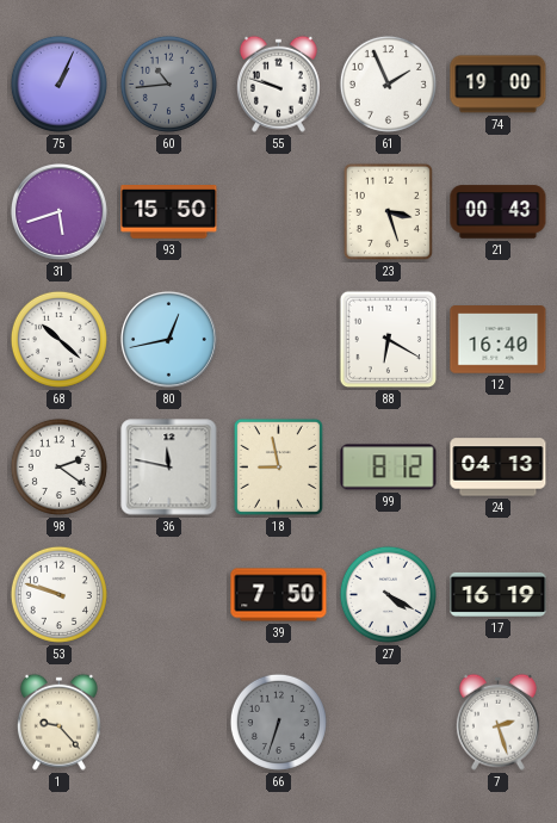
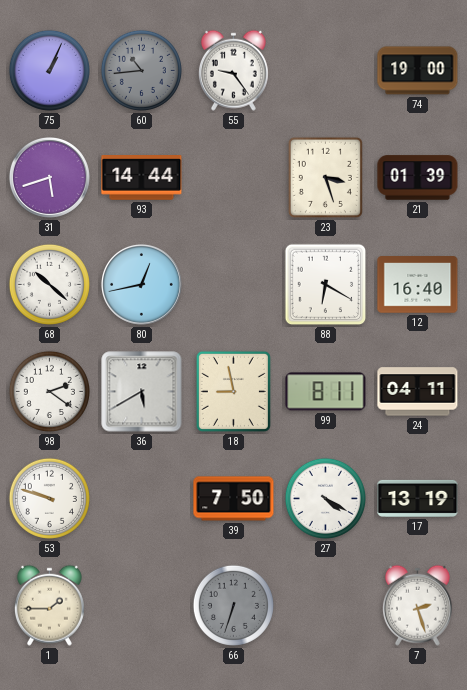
55: 9:48 -> 9:24 (233, 70)
61: 1:56 -> none (388, 83)
93: 15:50 -> 14:44 (142, 178)
21: 00:43 -> 01:39 (418, 178)
36: 11:47 -> 5:40 (142, 392)
99: 8:12 -> 8:11 (326, 392)
24: 04:13 -> 04:11 (418, 392)
17: 16:19 -> 13:19 (418, 498)
1: 9:23 -> 1:45 (49, 605)
